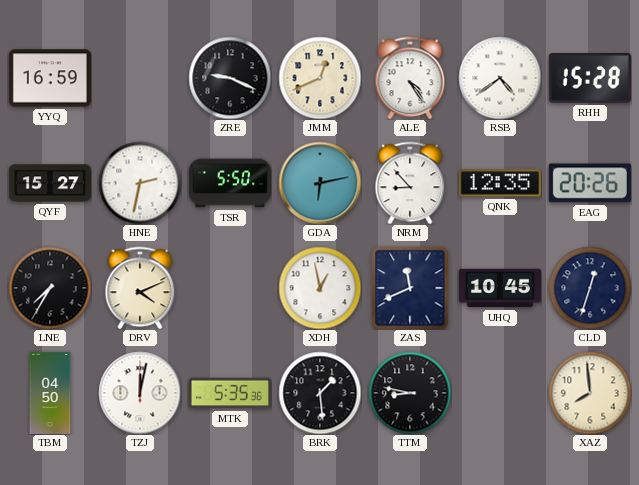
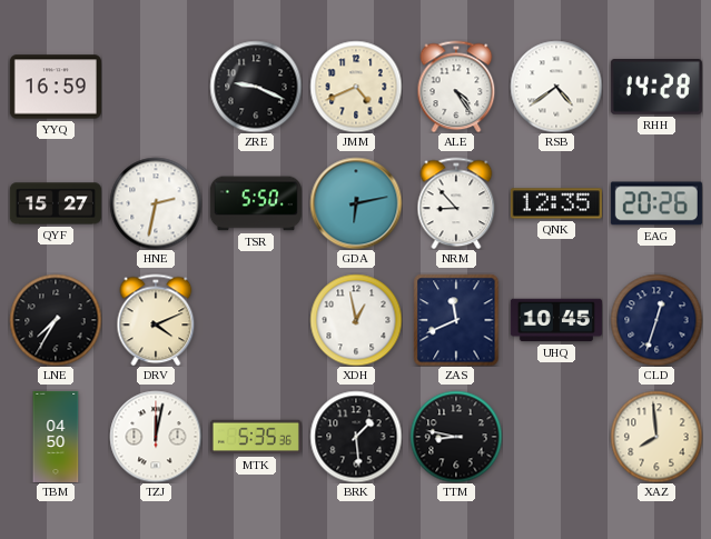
JMM: 12:41 -> 4:41 (356, 87)
RHH: 15:28 -> 14:28 (656, 88)
